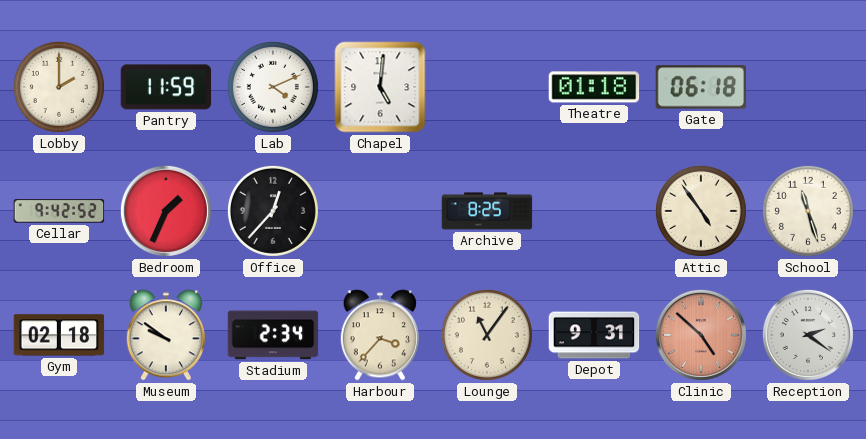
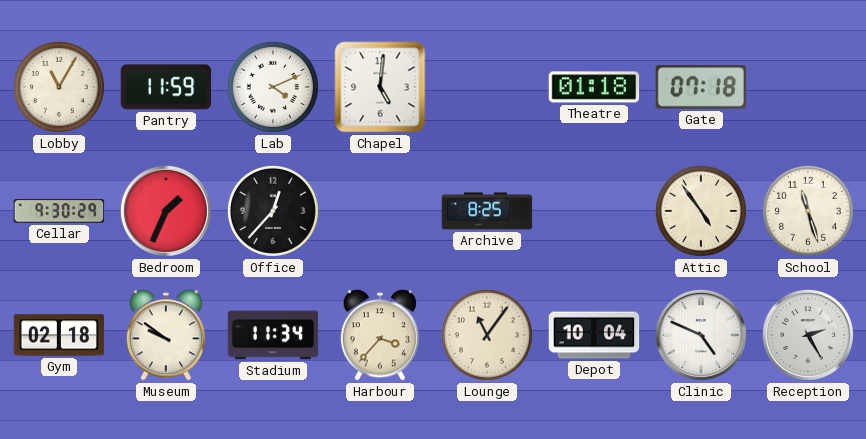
Lobby: 2:00 -> 11:05 (59, 87)
Gate: 06:18 -> 07:18 (701, 87)
Cellar: 9:42 -> 9:30 (59, 211)
Stadium: 2:34 -> 11:34 (273, 335)
Depot: 9:31 -> 10:04 (594, 335)
Clinic: 4:52 -> 4:49 (701, 335)
Clinic dial: salmon -> white (701, 335)
Reception: 2:21 -> 2:25 (808, 335)
